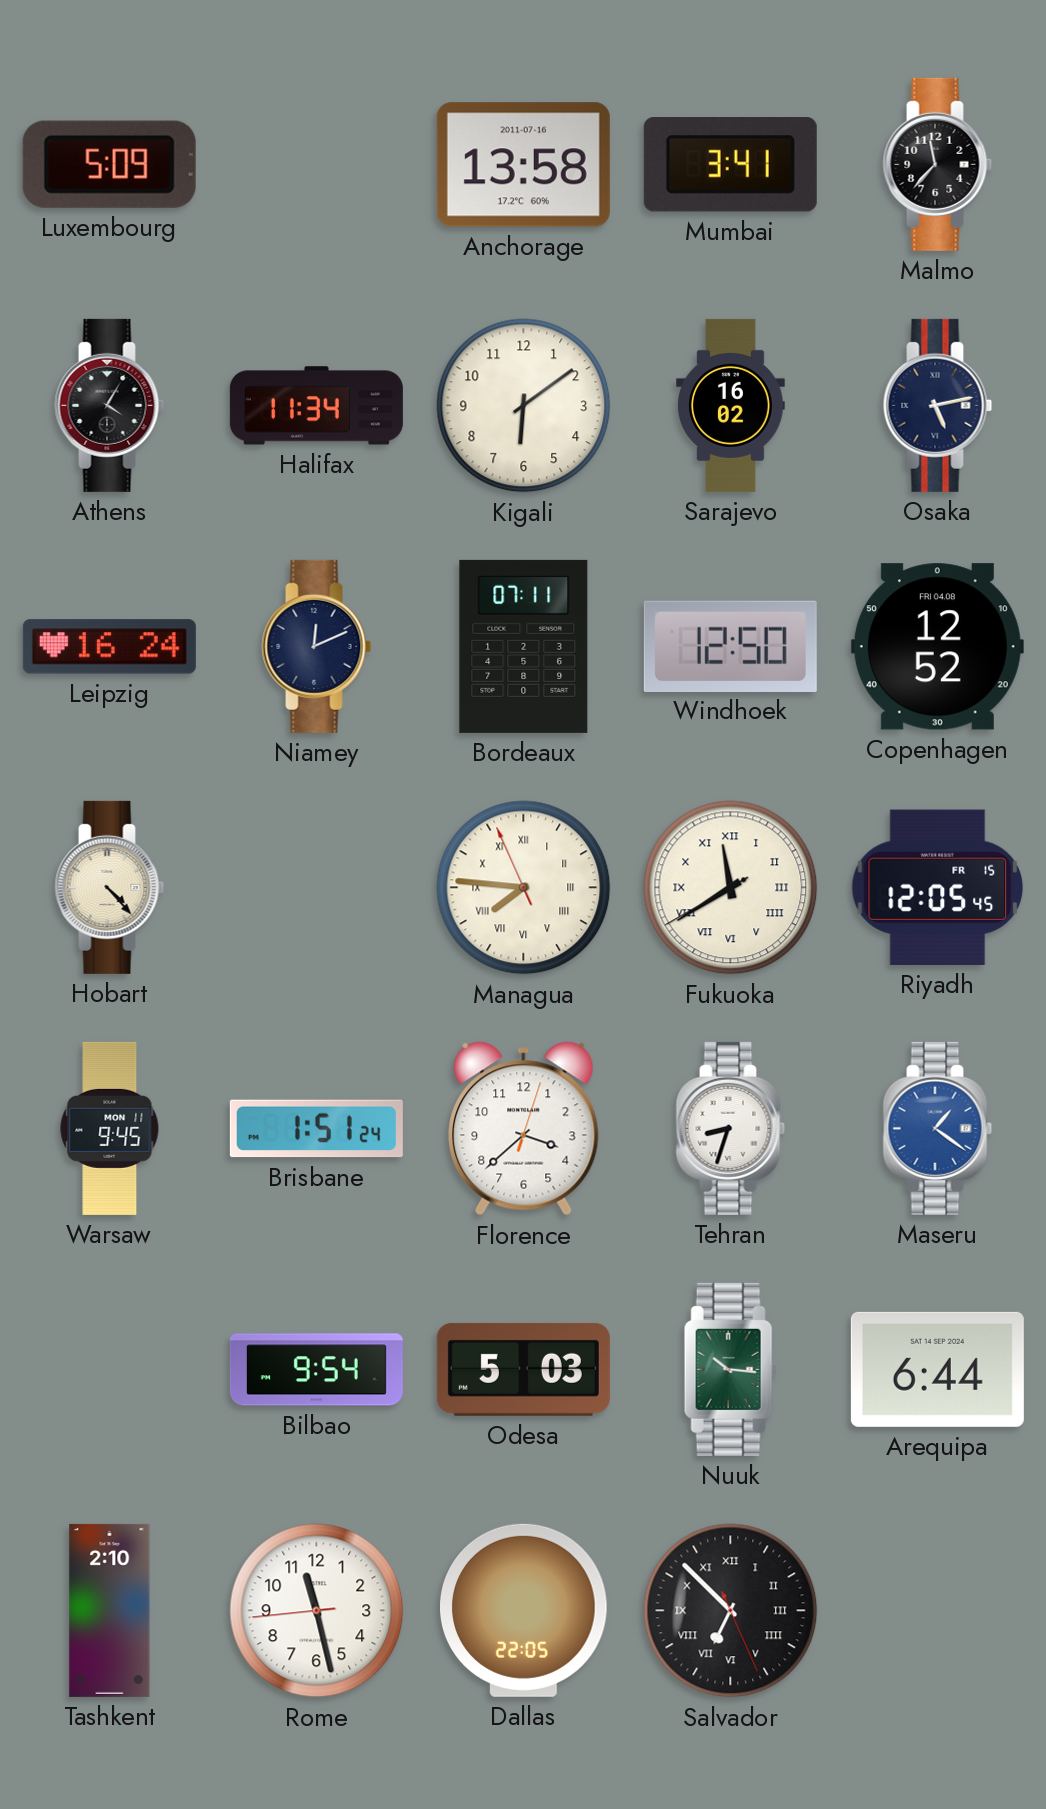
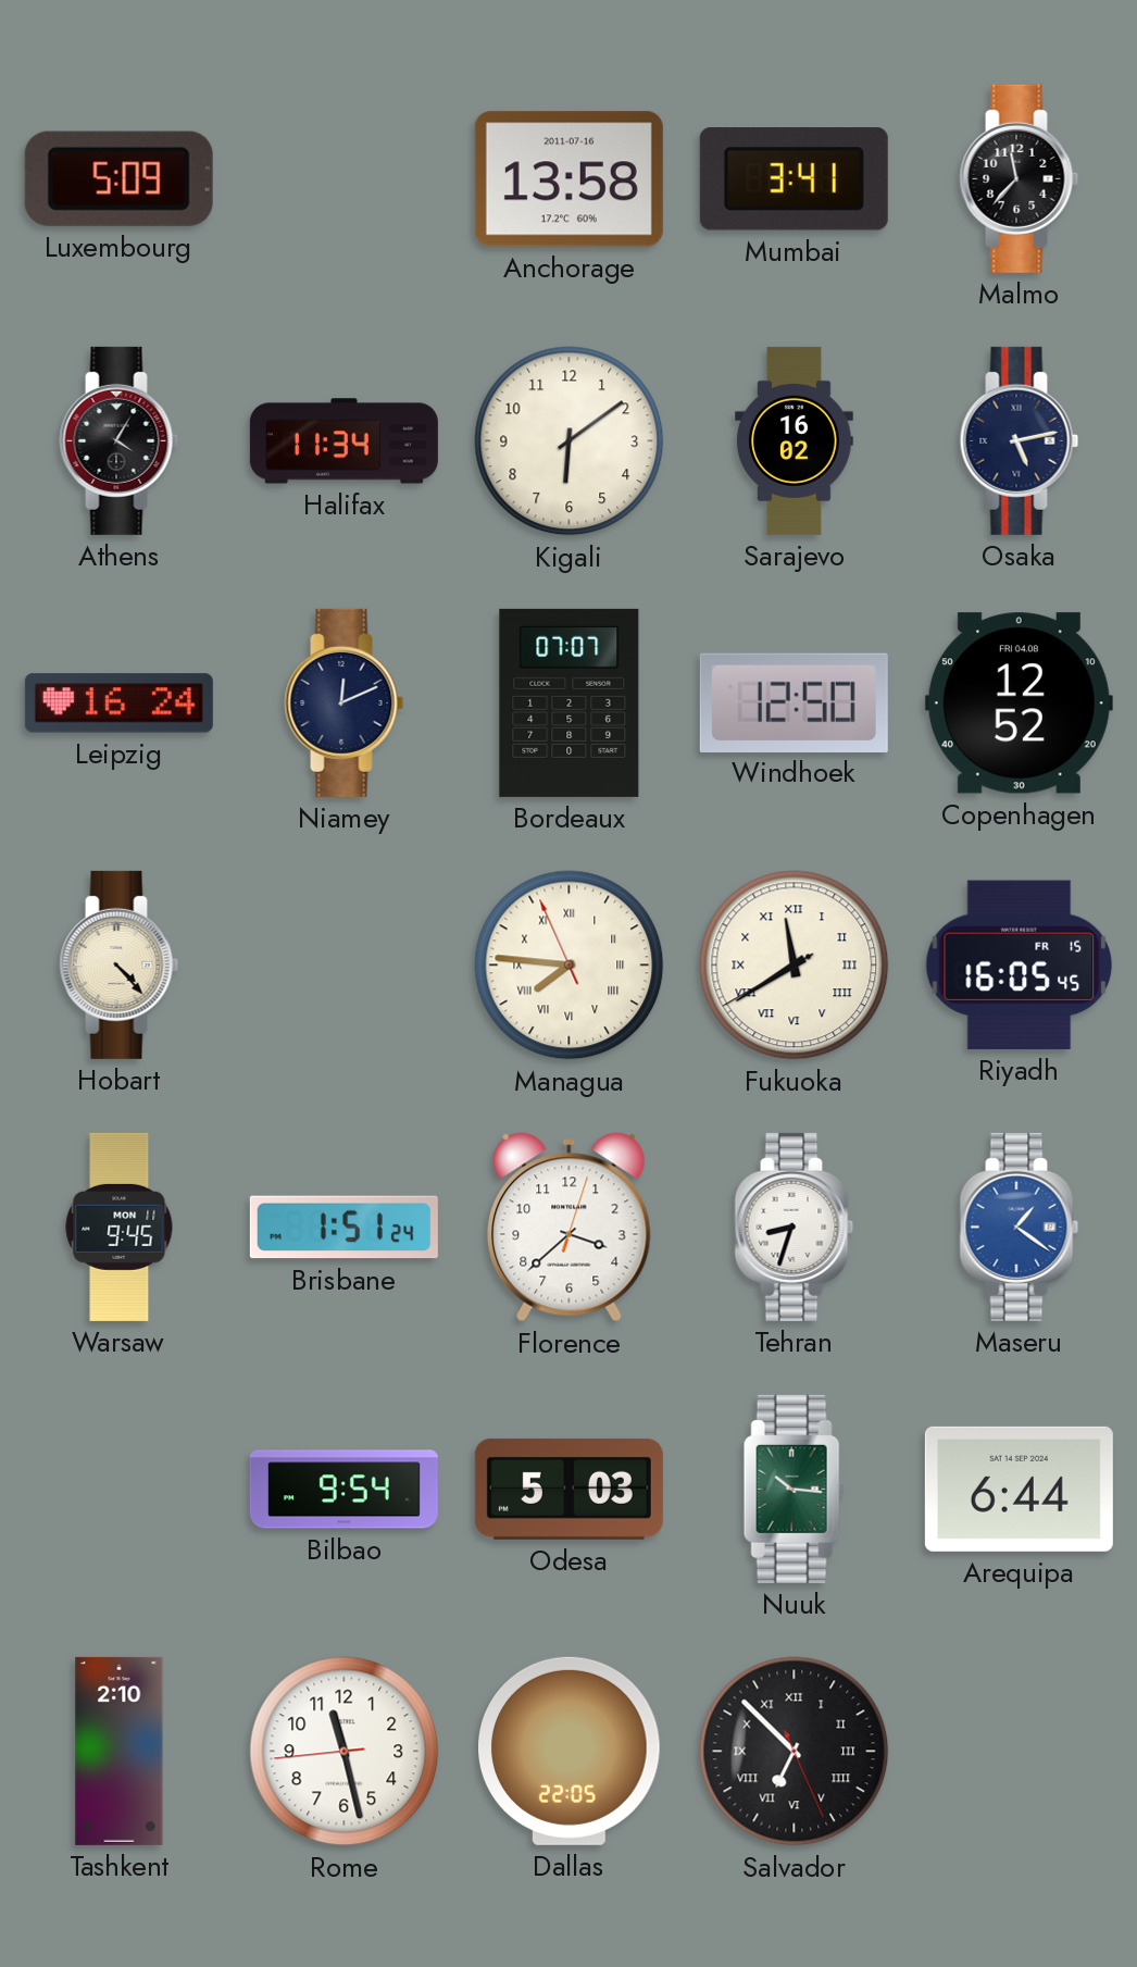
Bordeaux: 07:11 -> 07:07 (570, 702)
Riyadh: 12:05 -> 16:05 (1020, 964)
